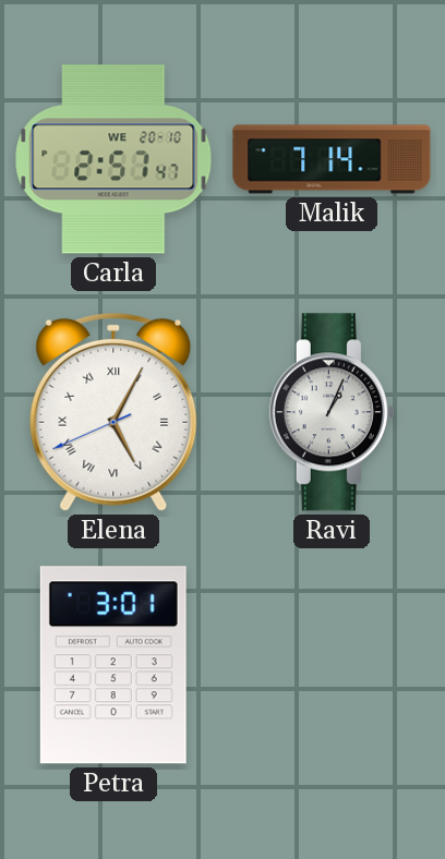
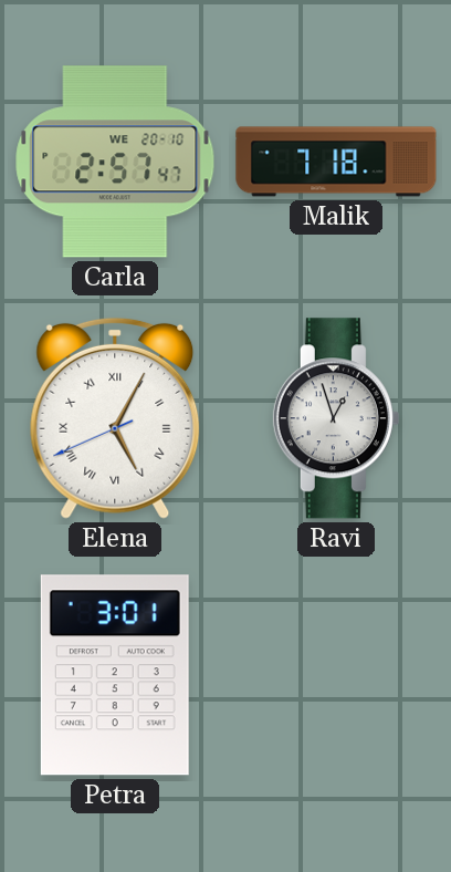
Malik: 7:14 -> 7:18 (336, 162)
Ravi: 1:04 -> 12:57 (336, 418)
